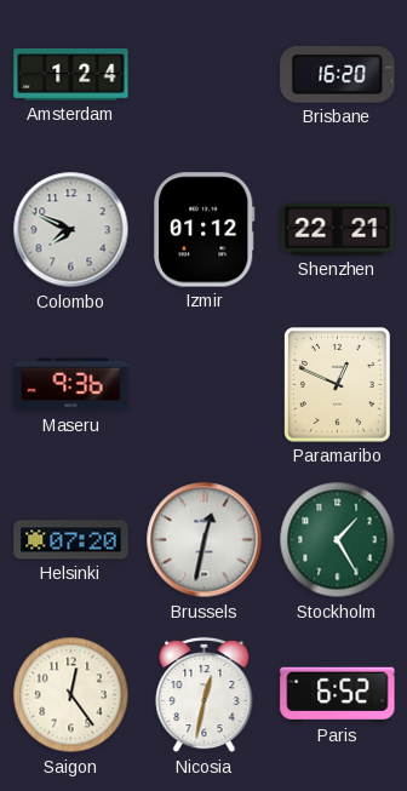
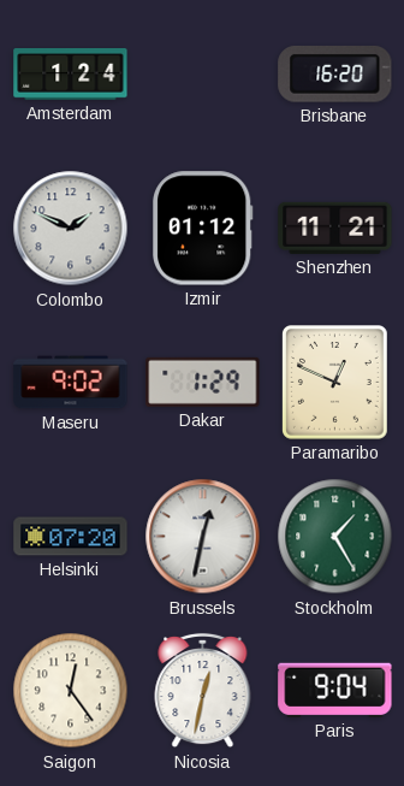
Colombo: 7:49 -> 1:49 (71, 229)
Shenzhen: 22:21 -> 11:21 (335, 227)
Maseru: 9:36 -> 9:02 (71, 383)
Dakar: none -> 1:29 (203, 382)
Paris: 6:52 -> 9:04 (335, 690)
